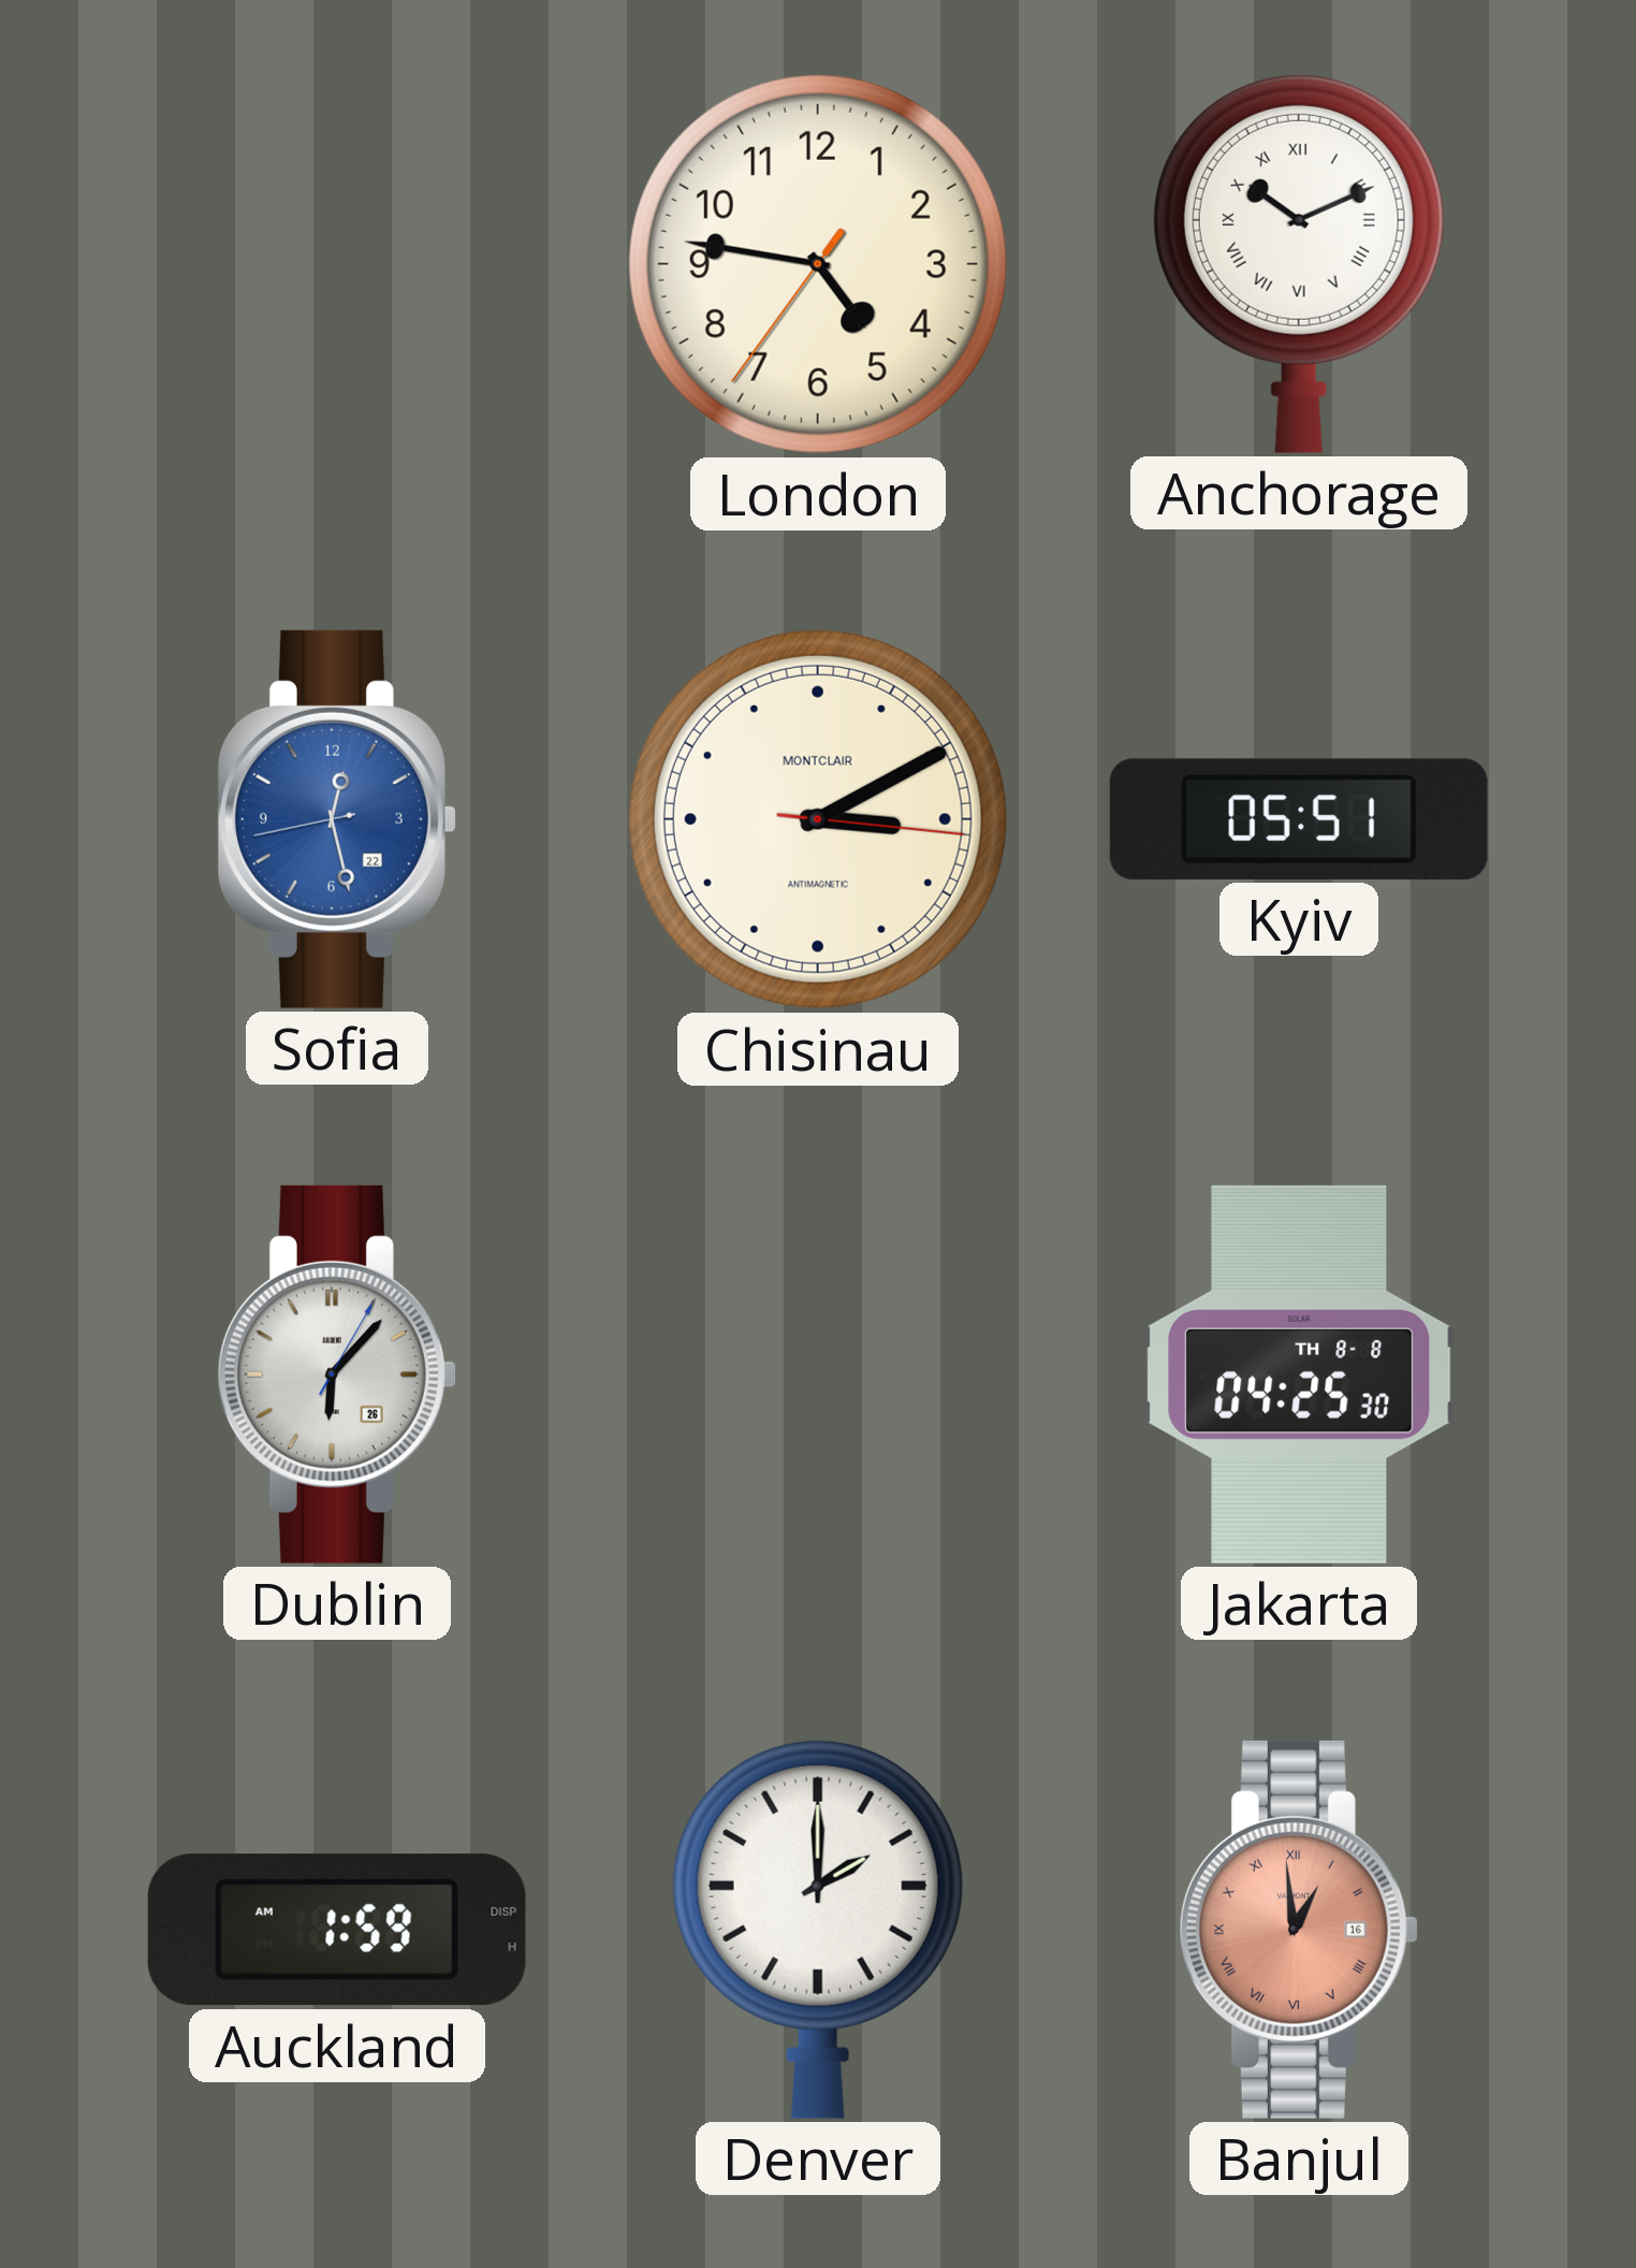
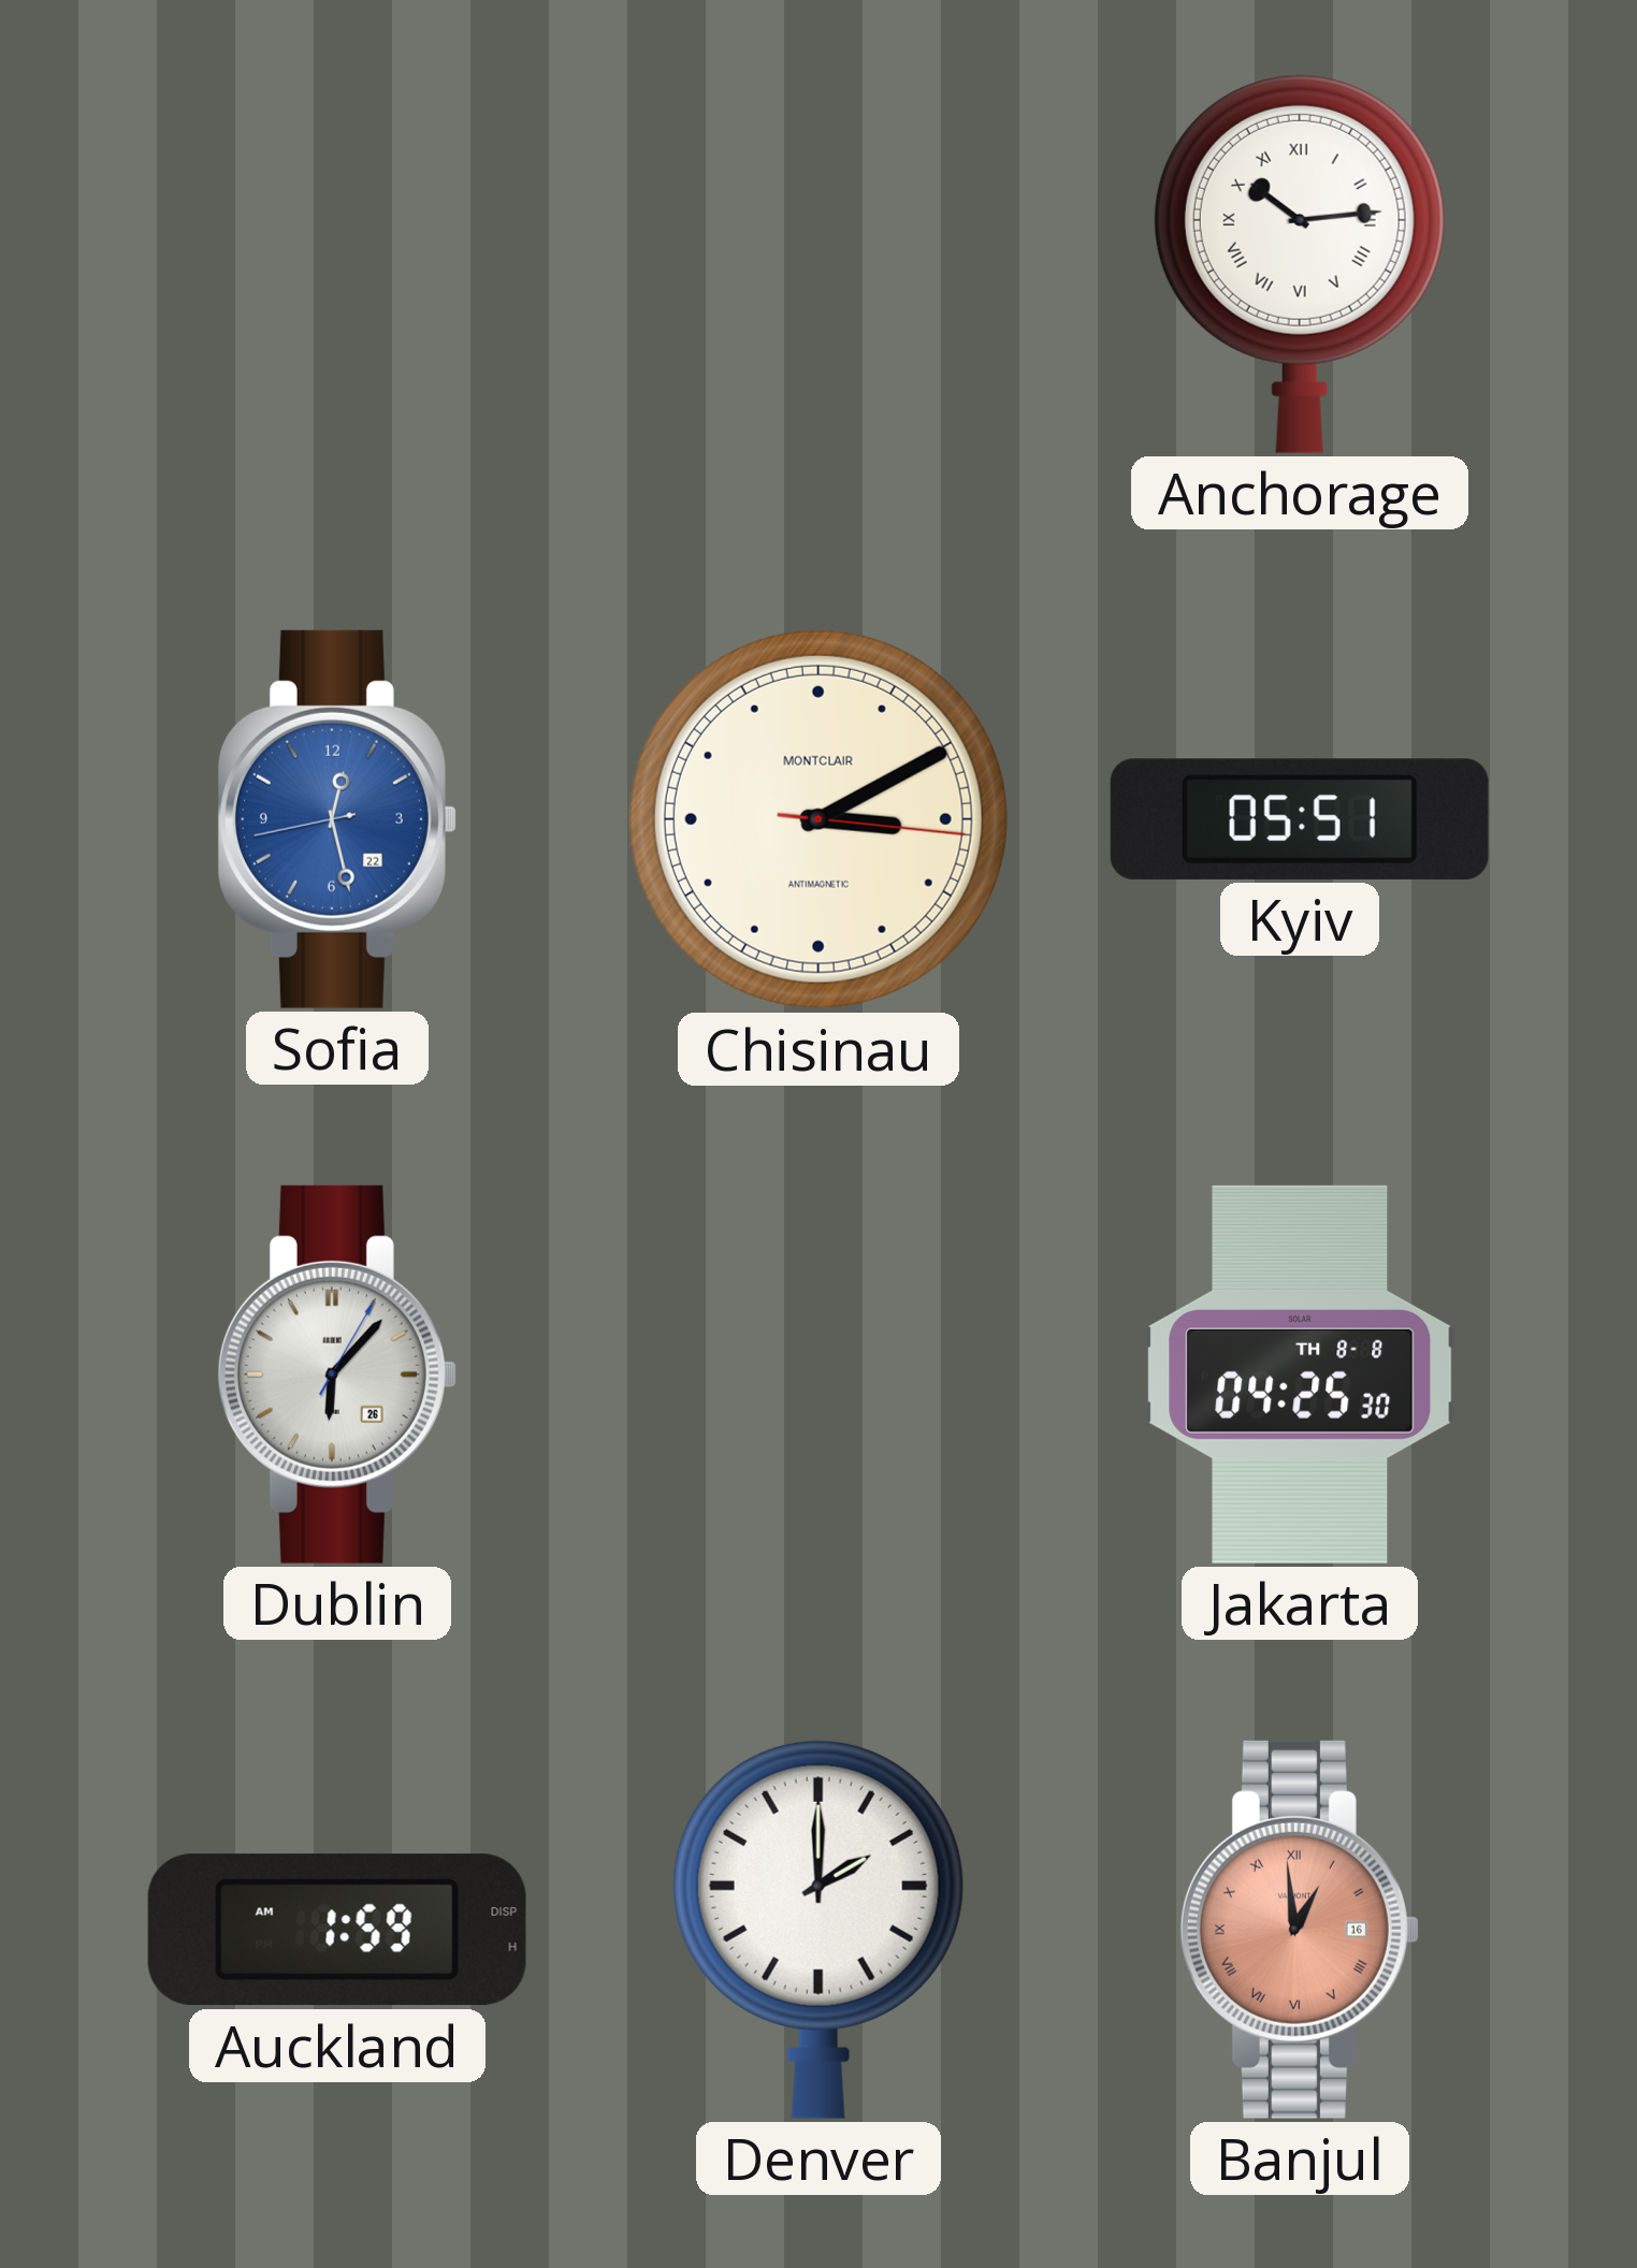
London: 4:46 -> none (818, 264)
Anchorage: 10:11 -> 10:14 (1300, 263)
